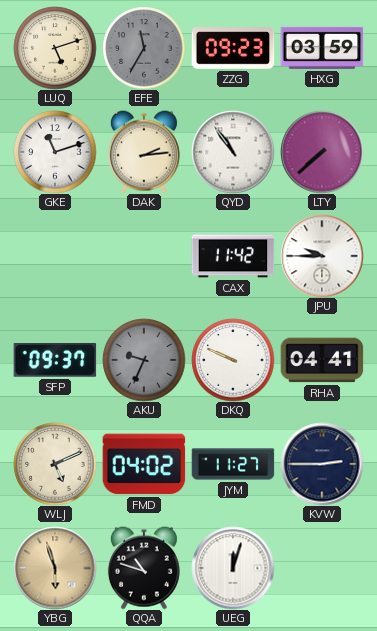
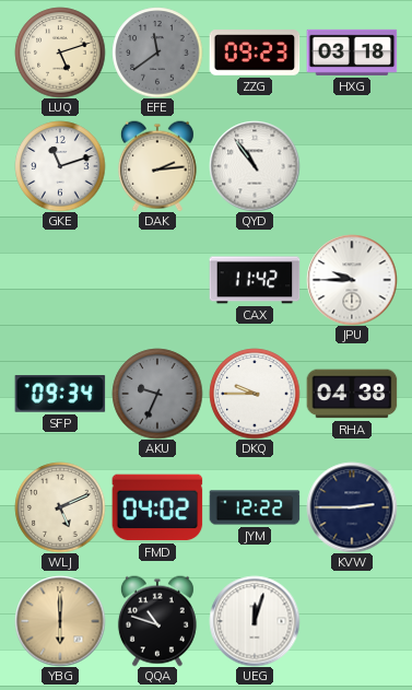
EFE: 11:35 -> 11:39 (157, 52)
HXG: 03:59 -> 03:18 (352, 52)
LTY: 7:38 -> none (322, 152)
SFP: 09:37 -> 09:34 (60, 394)
DKQ: 9:49 -> 9:45 (255, 394)
RHA: 04:41 -> 04:38 (352, 394)
JYM: 11:27 -> 12:22 (255, 507)
YBG: 5:57 -> 6:00 (60, 621)
